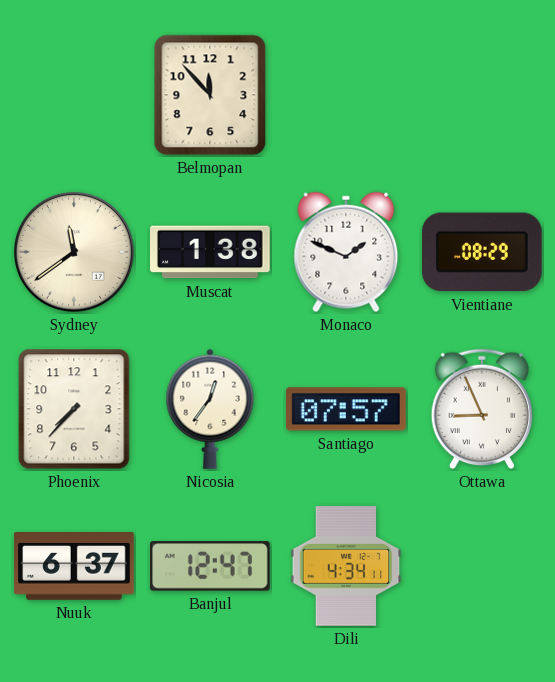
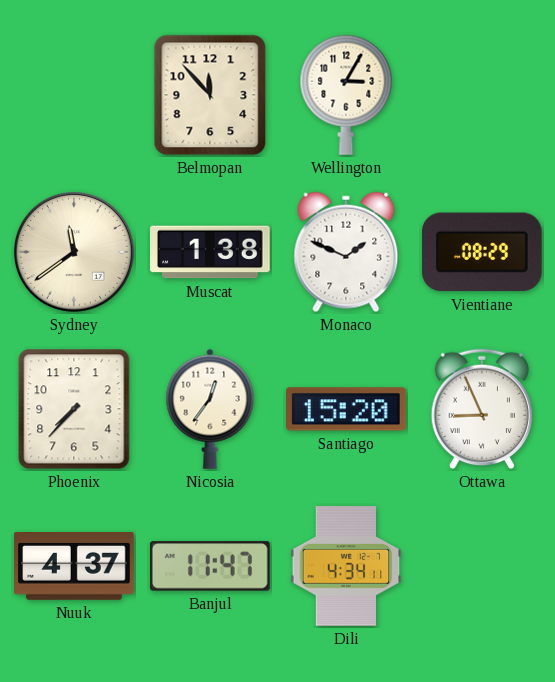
Wellington: none -> 3:05 (346, 95)
Santiago: 07:57 -> 15:20 (347, 409)
Nuuk: 6:37 -> 4:37 (74, 567)
Banjul: 12:47 -> 11:47 (211, 566)
